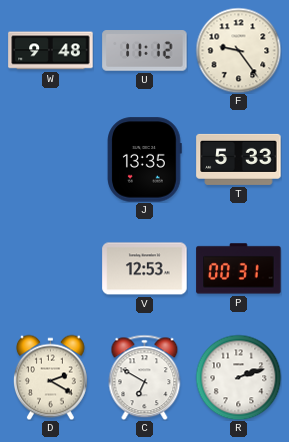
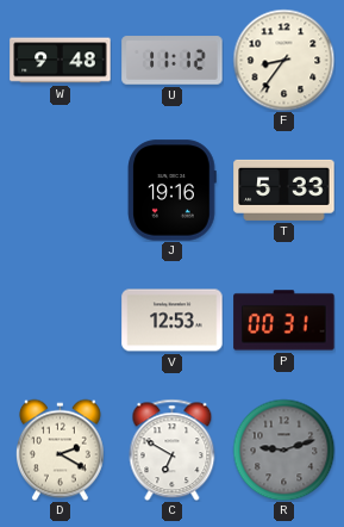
F: 9:24 -> 8:36 (283, 60)
J: 13:35 -> 19:16 (173, 191)
R: 2:12 -> 9:12 (283, 449)
R dial: white -> grey (283, 449)
